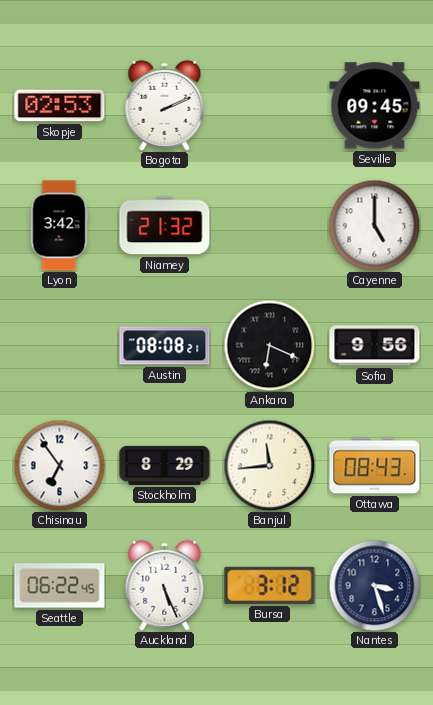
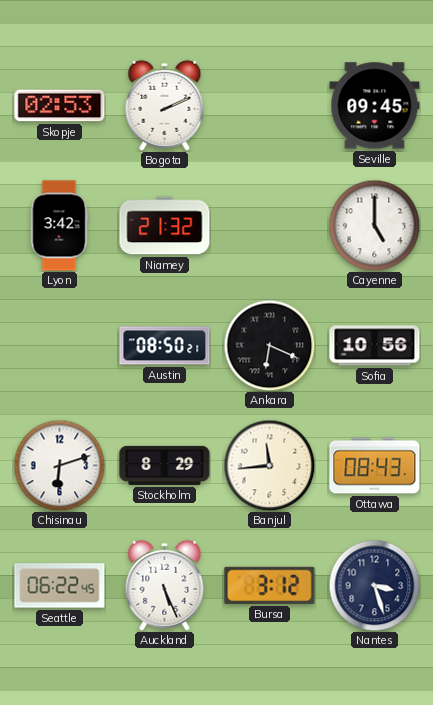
Austin: 08:08 -> 08:50 (165, 346)
Sofia: 9:56 -> 10:56 (375, 346)
Chisinau: 6:54 -> 6:12 (59, 465)
